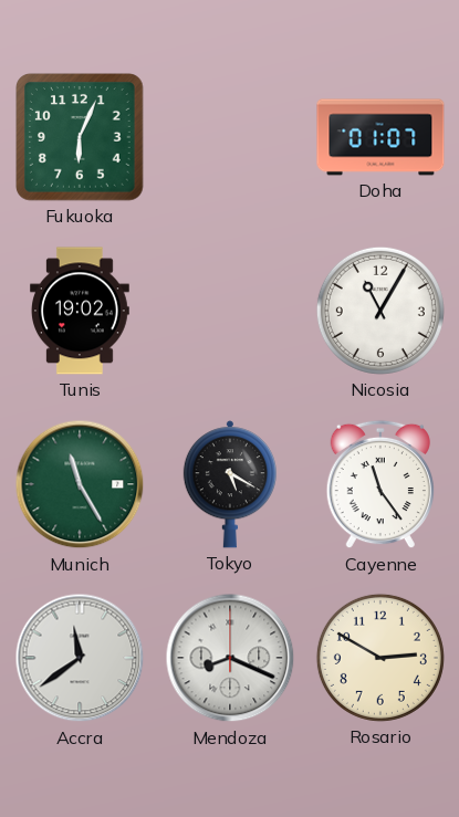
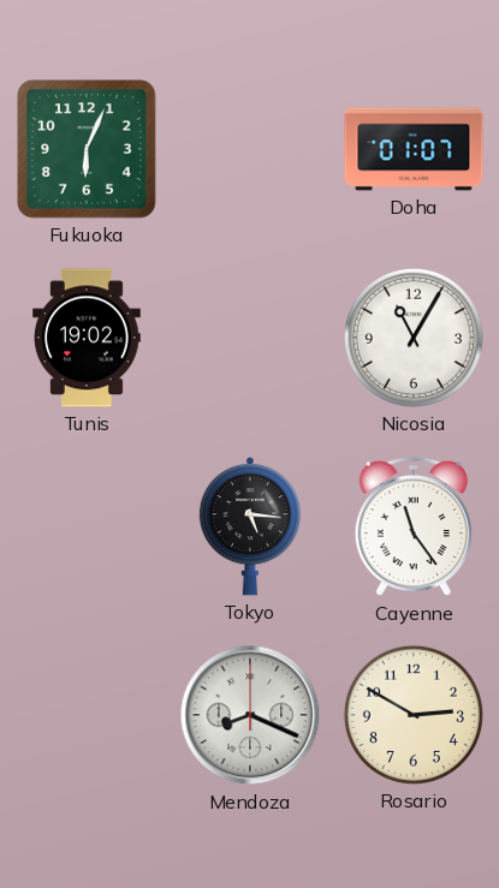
Munich: 11:25 -> none (80, 484)
Tokyo: 5:20 -> 5:16 (250, 526)
Accra: 11:39 -> none (80, 658)
